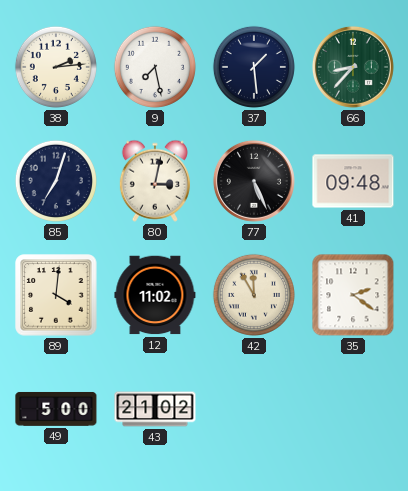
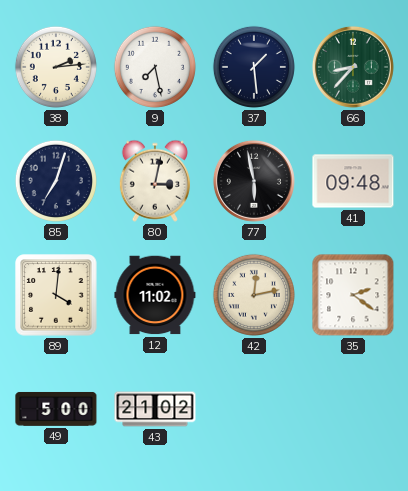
77: 5:26 -> 5:58 (254, 181)
42: 11:55 -> 12:13 (254, 295)
